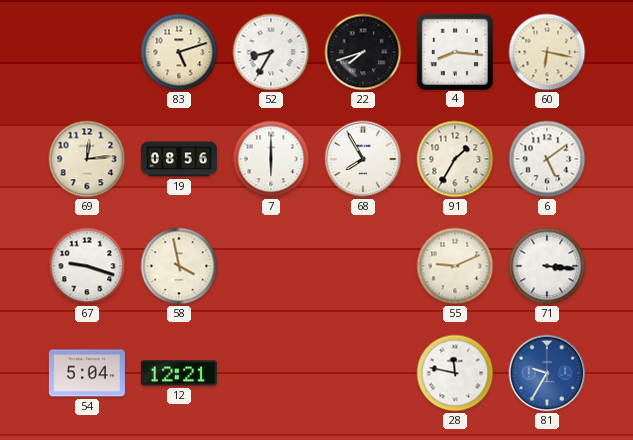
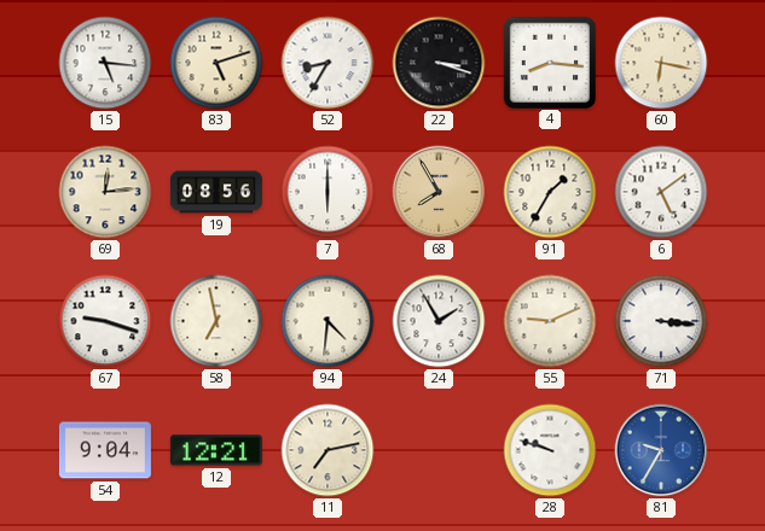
15: none -> 5:16 (105, 63)
22: 7:42 -> 3:18 (439, 63)
68 dial: white -> champagne (439, 192)
58: 3:58 -> 6:58 (216, 321)
94: none -> 4:31 (328, 321)
24: none -> 1:55 (439, 321)
54: 5:04 -> 9:04 (105, 450)
11: none -> 7:13 (328, 450)
28: 11:47 -> 9:48 (550, 450)
